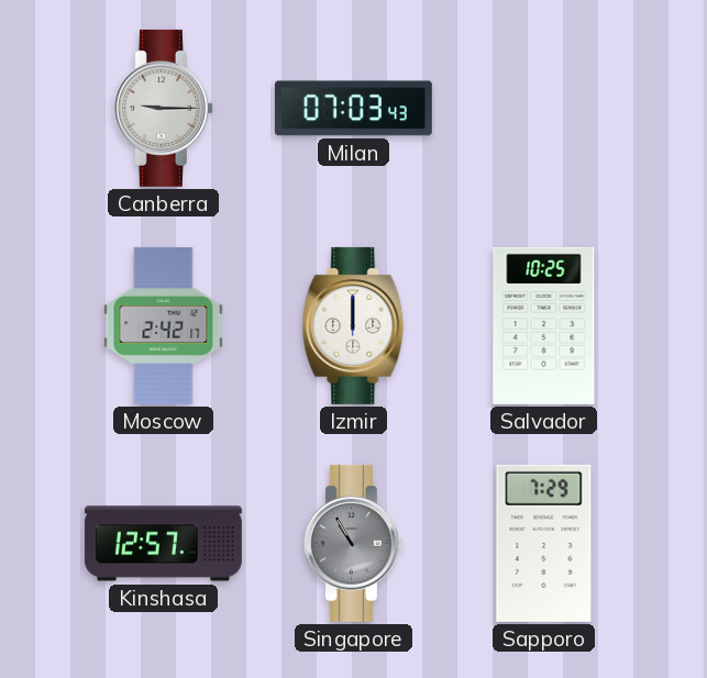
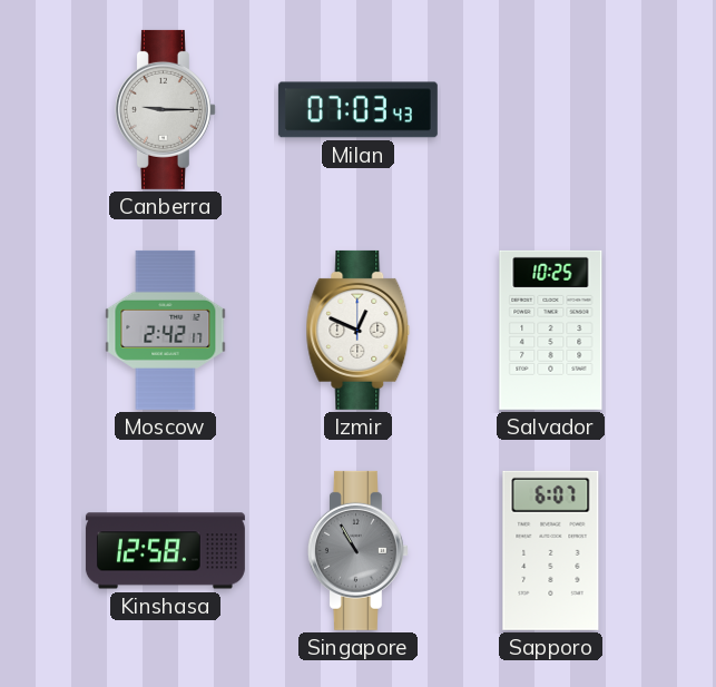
Izmir: 12:00 -> 12:49 (359, 330)
Kinshasa: 12:57 -> 12:58 (165, 551)
Sapporo: 7:29 -> 6:07 (551, 550)
